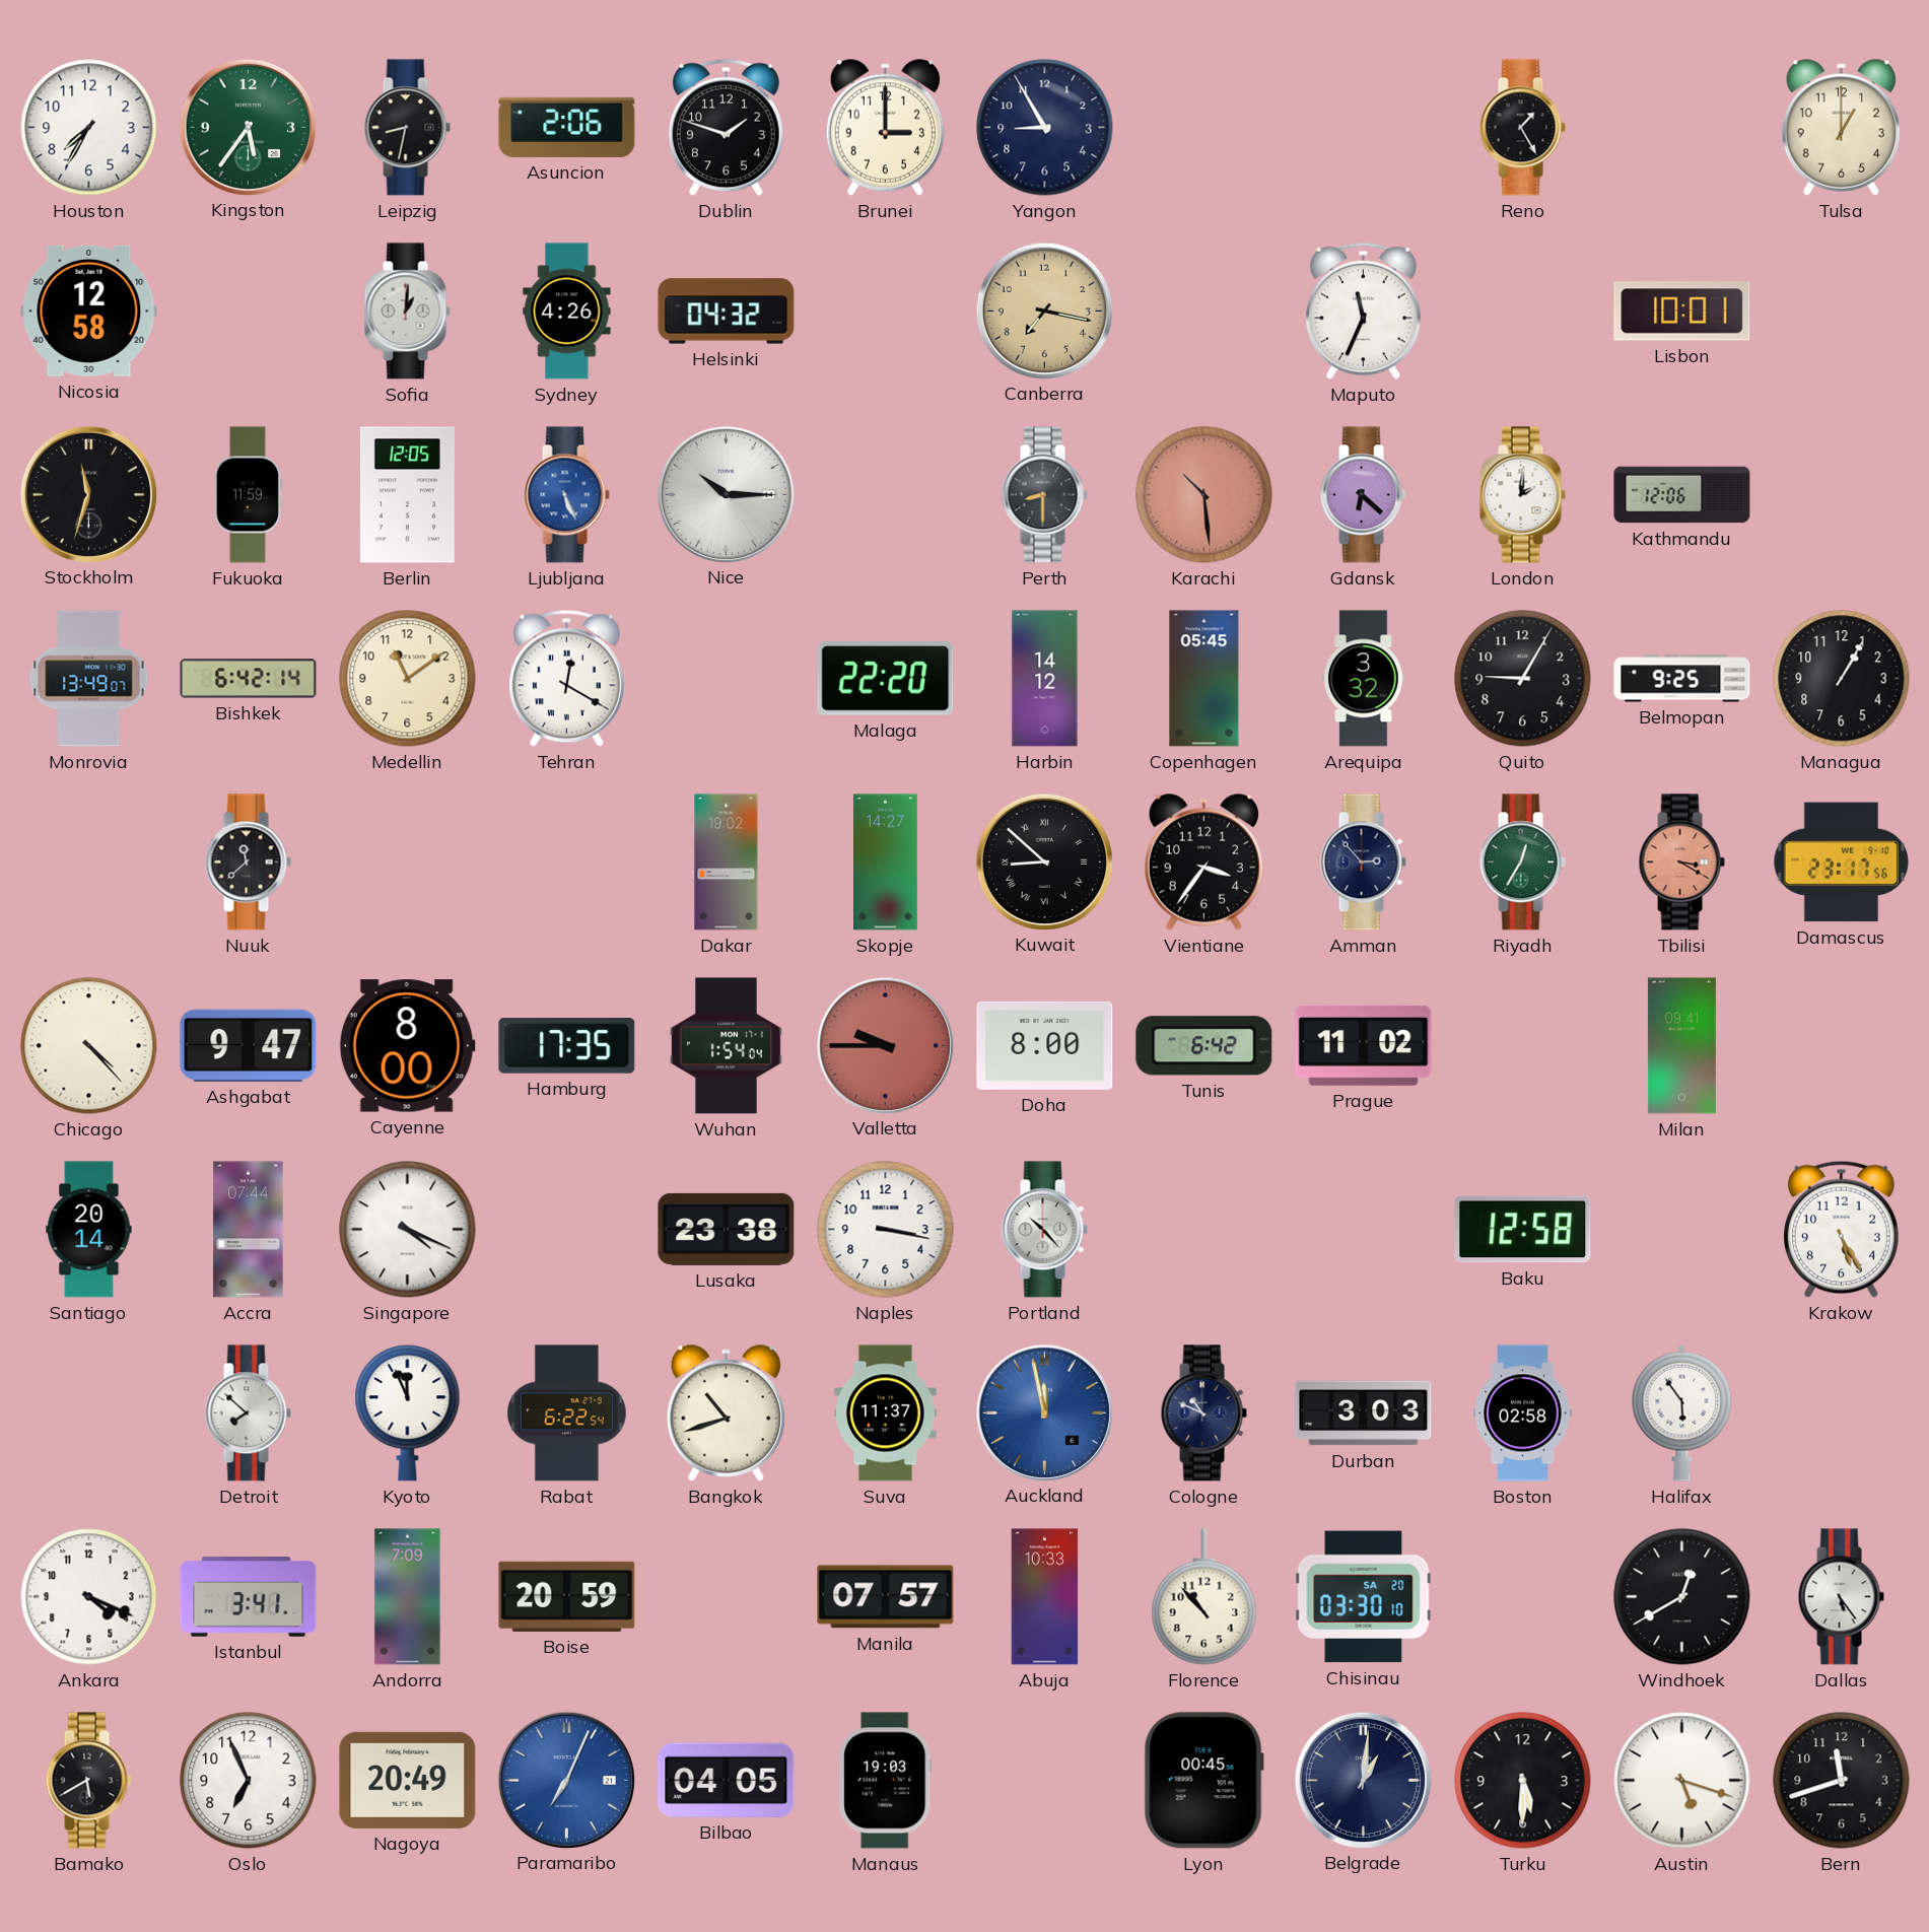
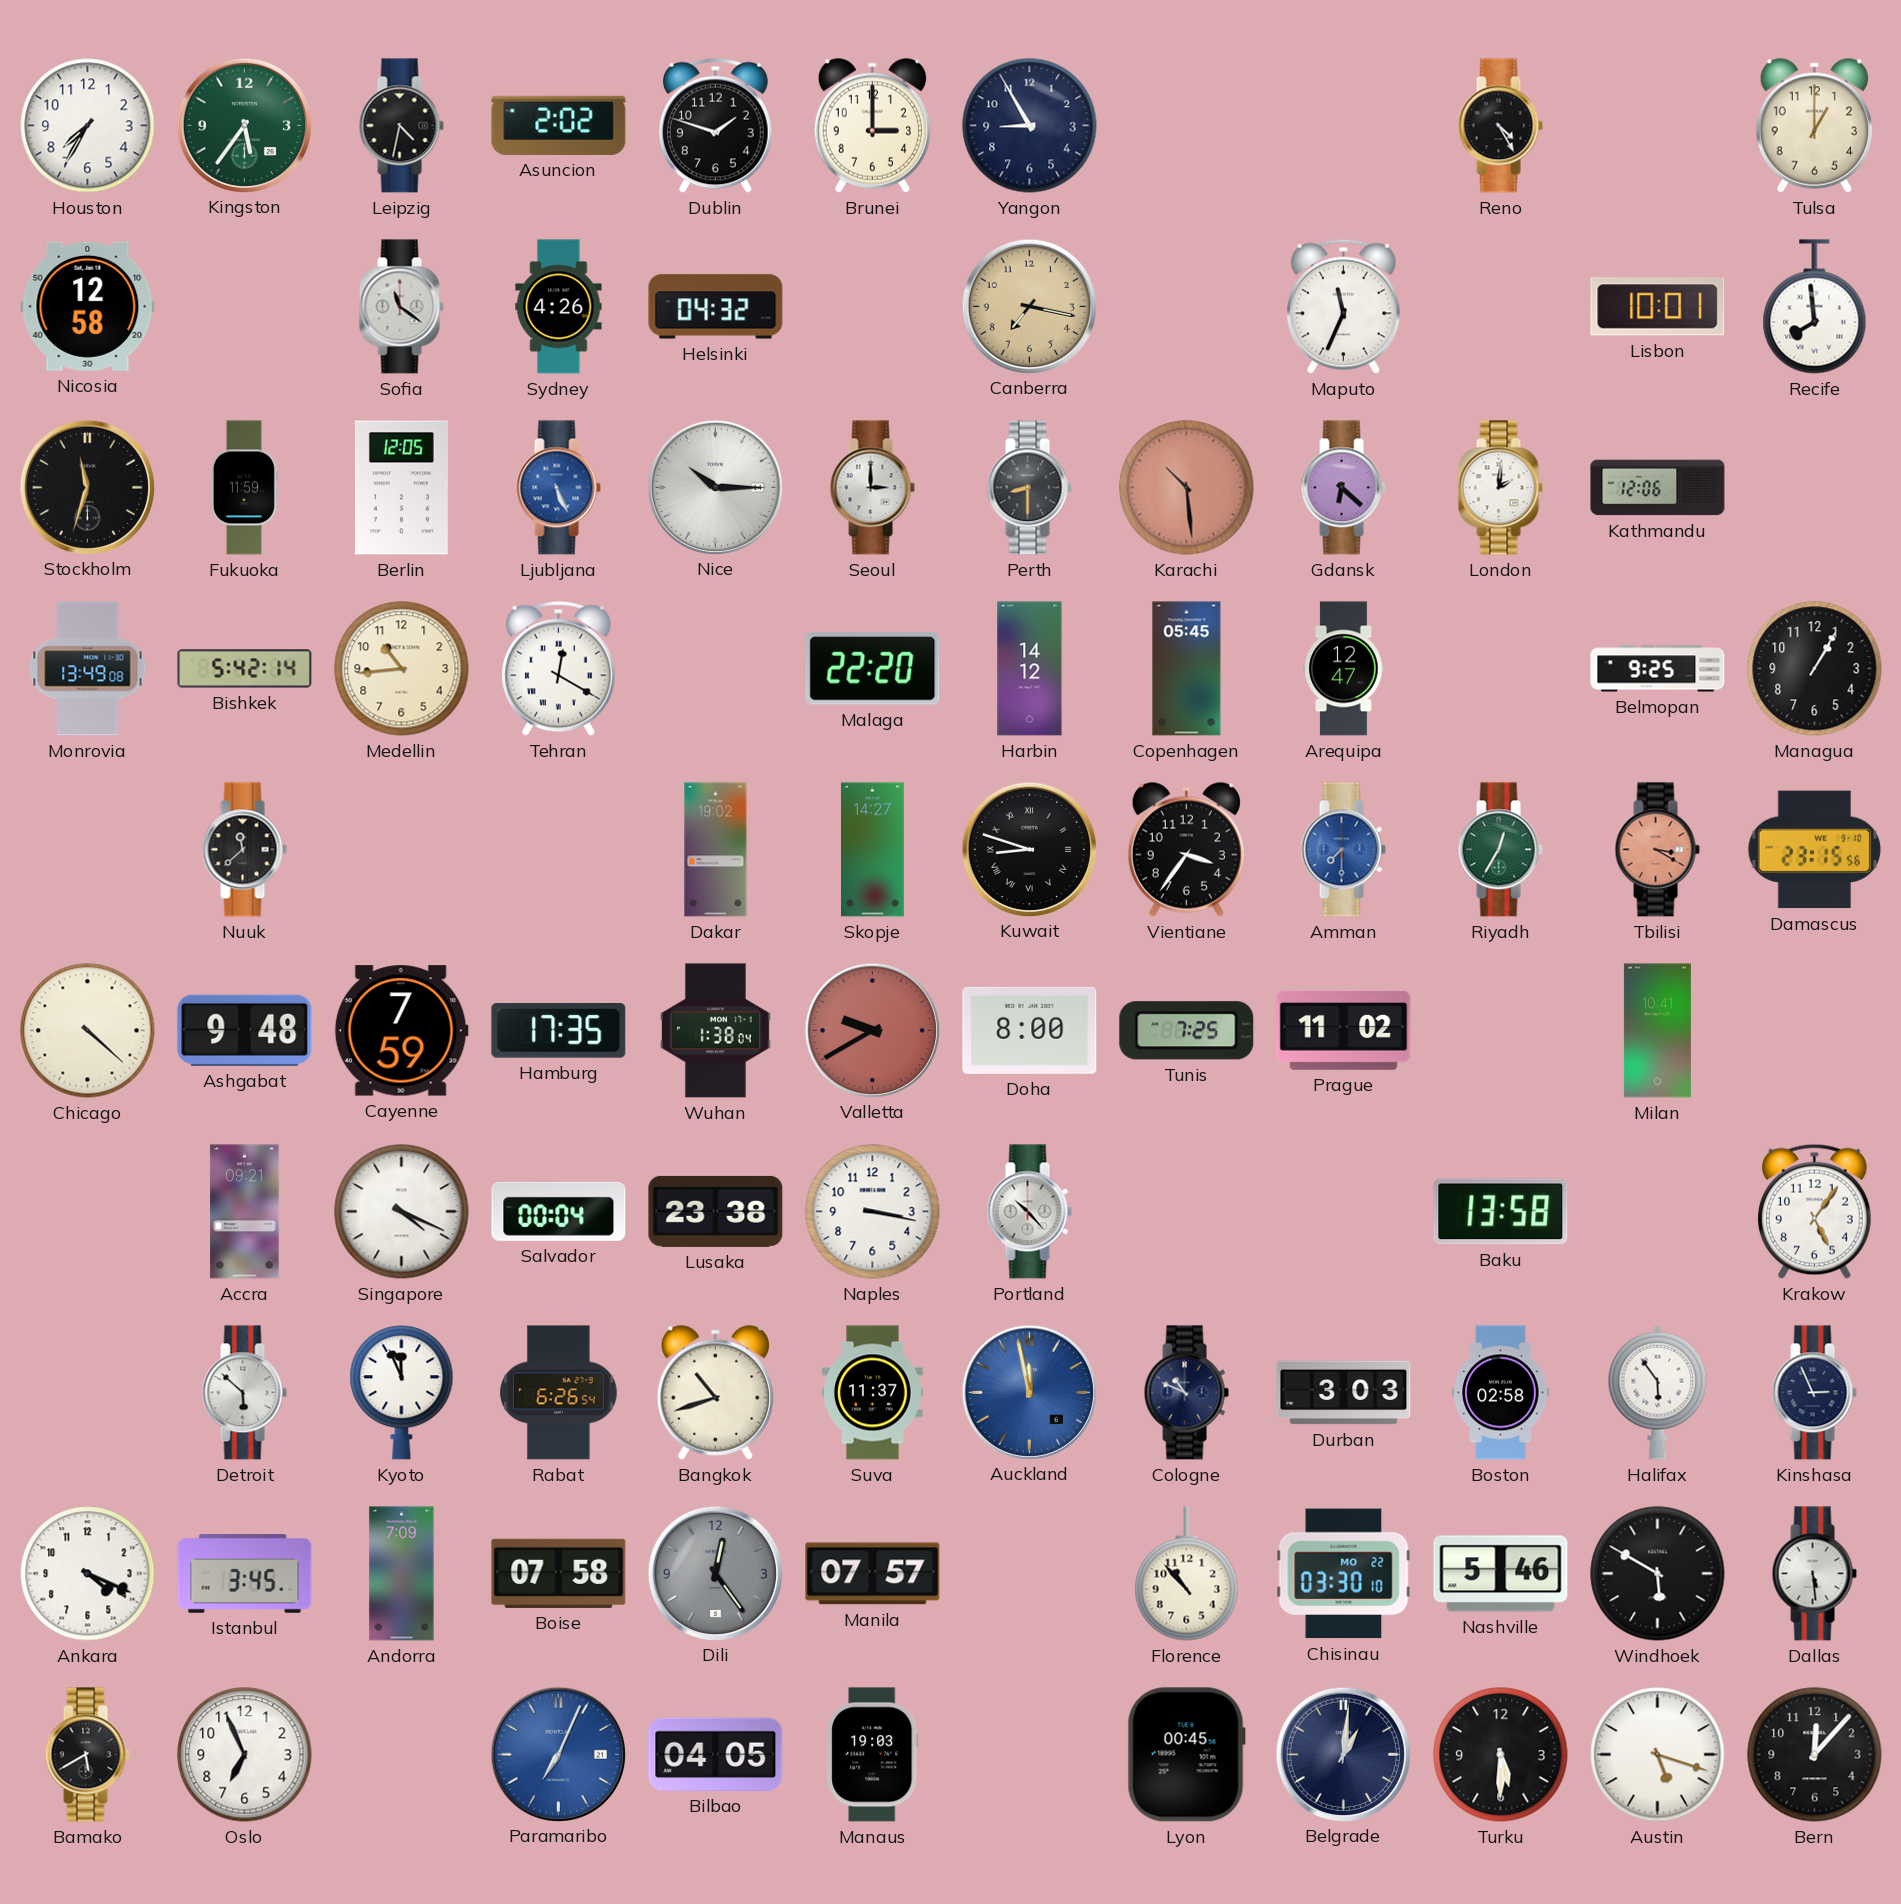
Leipzig: 8:32 -> 4:32 (401, 126)
Asuncion: 2:06 -> 2:02 (559, 125)
Reno: 1:25 -> 4:25 (1500, 126)
Sofia: 1:01 -> 11:21 (401, 307)
Recife: none -> 7:59 (1815, 307)
Seoul: none -> 3:00 (872, 488)
Monrovia: 13:49:07 -> 13:49:08 (88, 669)
Bishkek: 6:42 -> 5:42 (245, 669)
Medellin: 11:09 -> 10:44 (402, 669)
Arequipa: 3:32 -> 12:47 (1344, 669)
Quito: 9:05 -> none (1523, 679)
Kuwait: 8:52 -> 8:48 (1029, 849)
Amman: 2:53 -> 7:30 (1343, 850)
Amman dial: navy -> blue (1343, 850)
Damascus: 23:17 -> 23:15 (1814, 850)
Chicago: 4:23 -> 4:22 (88, 1031)
Ashgabat: 9:47 -> 9:48 (245, 1030)
Cayenne: 8:00 -> 7:59 (401, 1031)
Wuhan: 1:54 -> 1:38 (716, 1031)
Valletta: 9:45 -> 9:40 (872, 1030)
Tunis: 6:42 -> 7:25 (1187, 1031)
Milan: 09:41 -> 10:41 (1657, 1031)
Santiago: 20:14 -> none (89, 1230)
Accra: 07:44 -> 09:21 (245, 1212)
Salvador: none -> 00:04 (559, 1211)
Baku: 12:58 -> 13:58 (1501, 1212)
Krakow: 5:25 -> 5:06 (1814, 1211)
Detroit: 7:52 -> 5:52 (244, 1393)
Rabat: 6:22 -> 6:26 (558, 1393)
Kinshasa: none -> 2:56 (1814, 1393)
Istanbul: 3:41 -> 3:45 (245, 1574)
Boise: 20:59 -> 07:58 (559, 1573)
Dili: none -> 12:24 (715, 1573)
Abuja: 10:33 -> none (1045, 1597)
Chisinau date: SA 20 -> MO 22 (1344, 1574)
Nashville: none -> 5:46 (1501, 1574)
Windhoek: 12:40 -> 5:50 (1658, 1574)
Dallas: 5:24 -> 5:29 (1814, 1574)
Nagoya: 20:49 -> none (408, 1780)
Bern: 11:42 -> 12:07 (1815, 1755)
